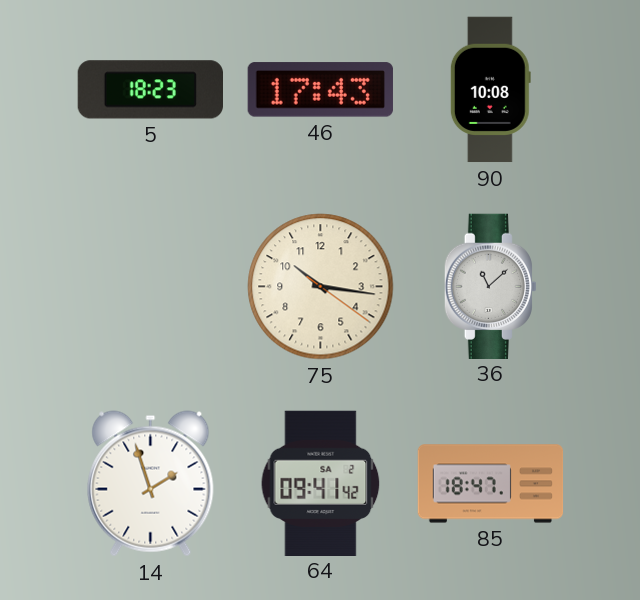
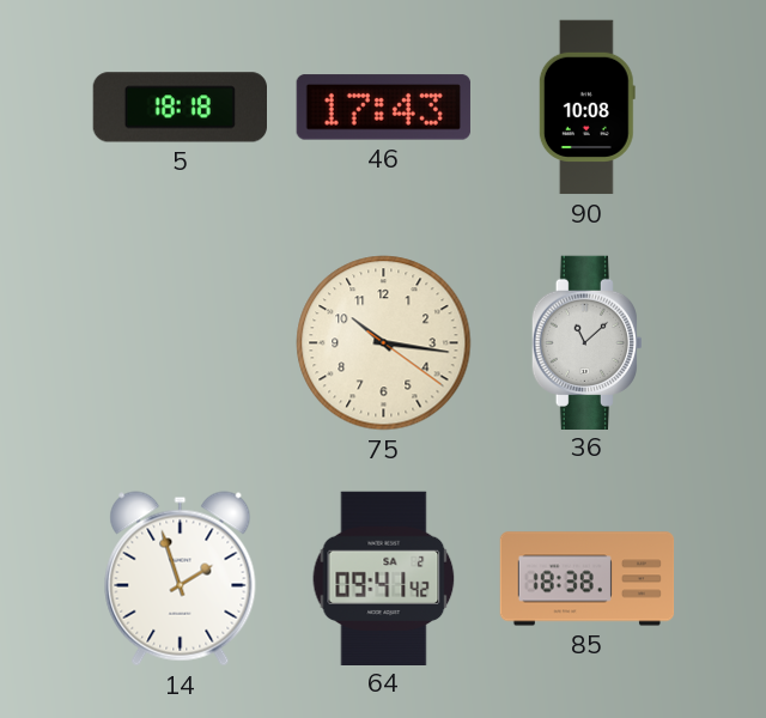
5: 18:23 -> 18:18 (180, 108)
85: 18:47 -> 18:38 (588, 579)
